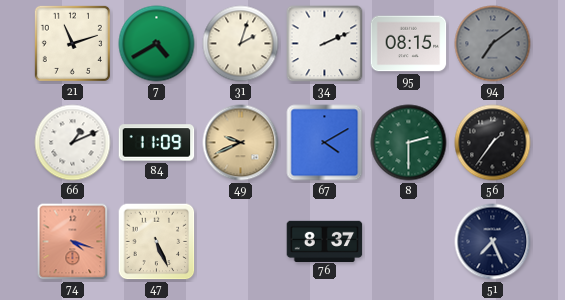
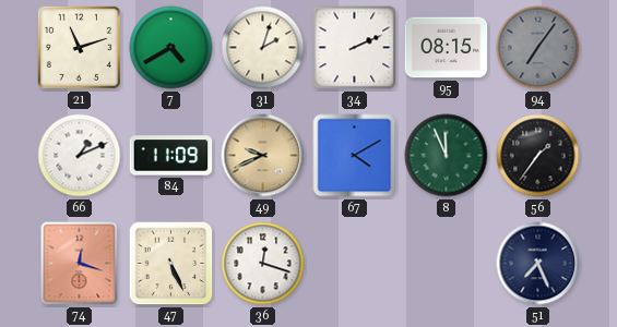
94: 7:09 -> 7:06 (538, 48)
8: 2:30 -> 11:56 (447, 156)
74: 4:18 -> 12:18 (80, 264)
36: none -> 12:18 (263, 264)
76: 8:37 -> none (325, 241)
